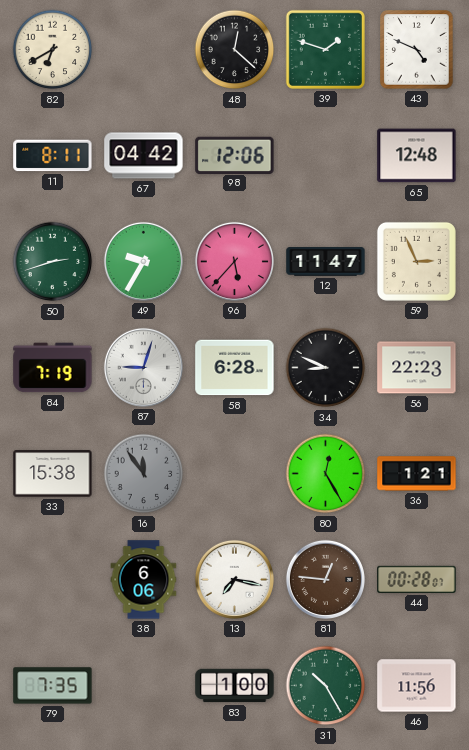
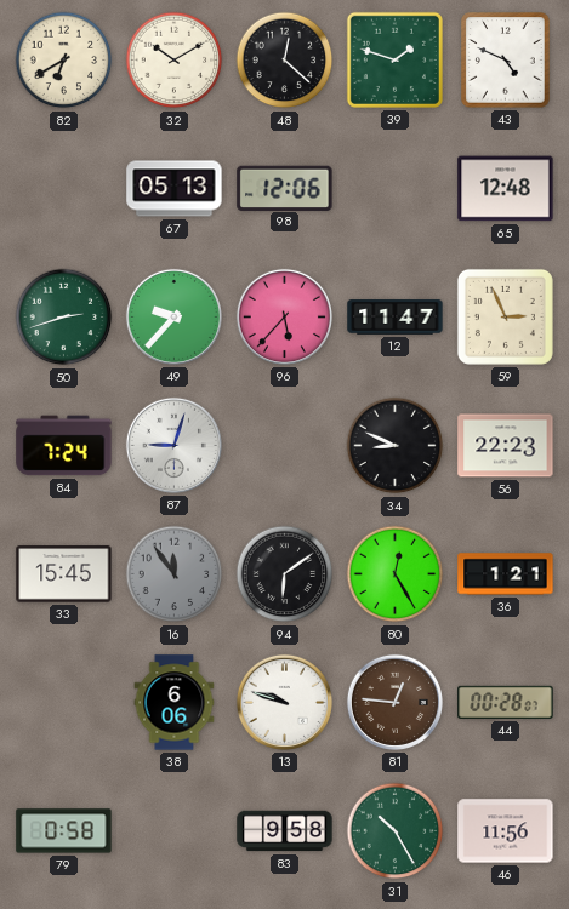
32: none -> 10:10 (175, 61)
11: 8:11 -> none (53, 156)
67: 04:42 -> 05:13 (175, 189)
49: 9:35 -> 9:37 (173, 316)
84: 7:19 -> 7:24 (64, 446)
58: 6:28 -> none (235, 368)
33: 15:38 -> 15:45 (64, 574)
94: none -> 6:09 (285, 574)
13: 7:17 -> 9:48 (284, 702)
79: 7:35 -> 0:58 (64, 831)
83: 1:00 -> 9:58 (285, 831)
